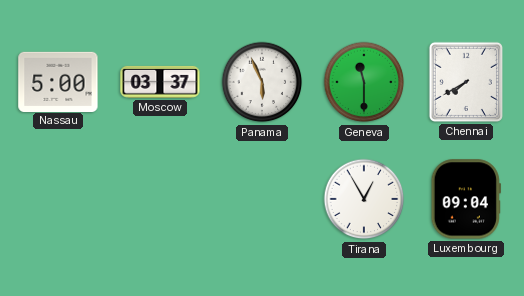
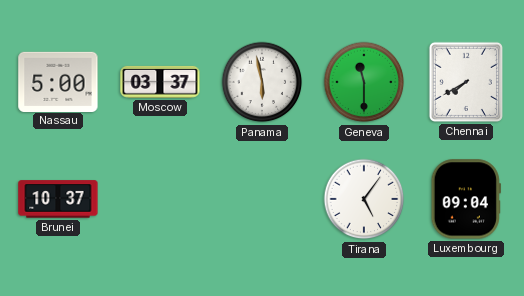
Panama: 5:56 -> 5:58 (262, 82)
Brunei: none -> 10:37 (58, 199)
Tirana: 12:55 -> 5:06 (364, 199)
